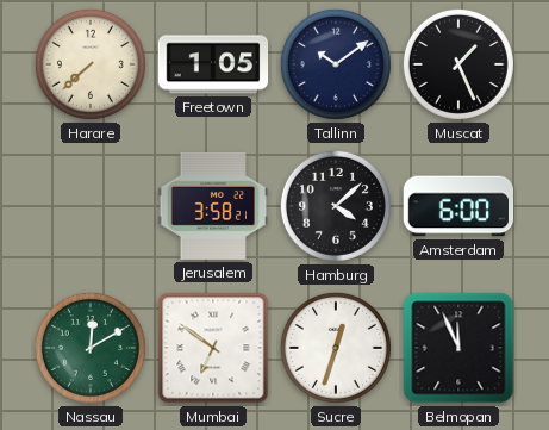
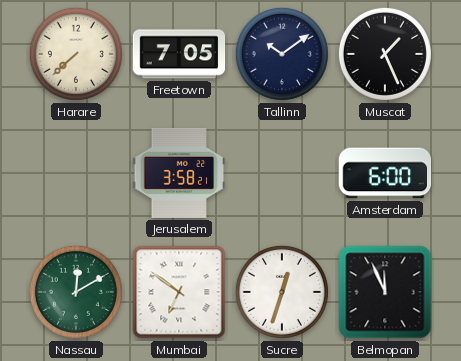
Freetown: 1:05 -> 7:05 (179, 54)
Hamburg: 4:08 -> none (336, 206)
